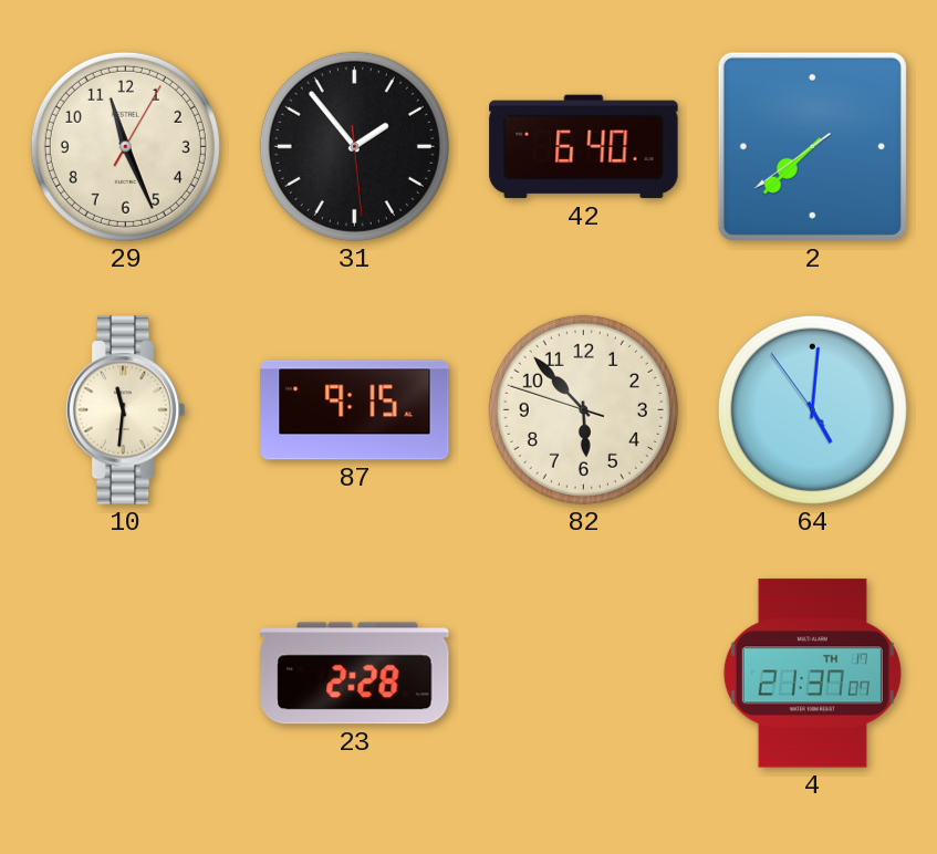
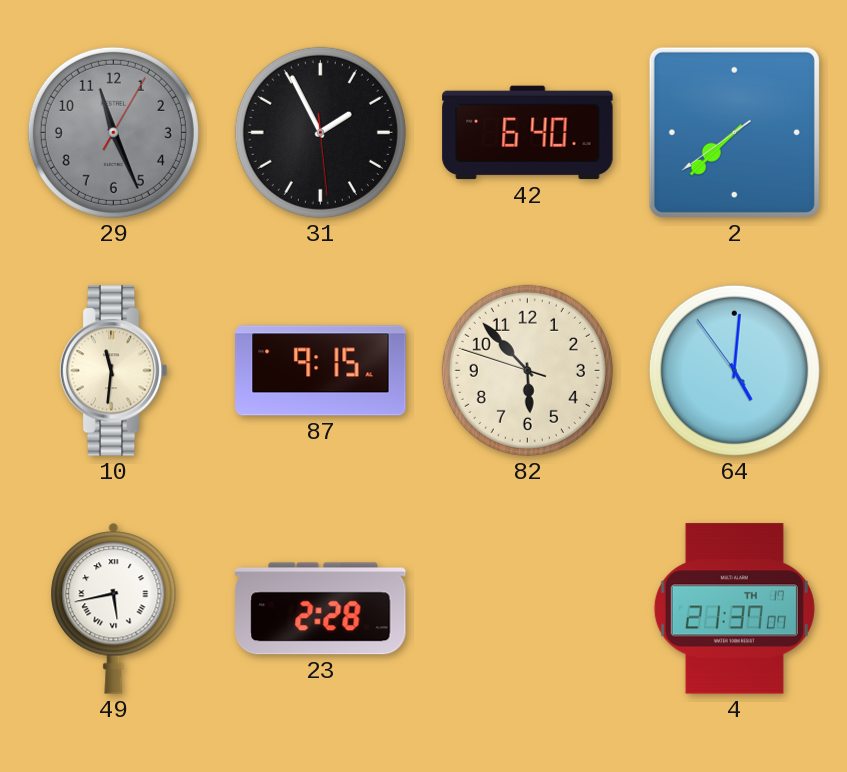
29 dial: cream -> grey (113, 132)
31: 1:53 -> 1:55 (320, 132)
49: none -> 5:43 (114, 609)
